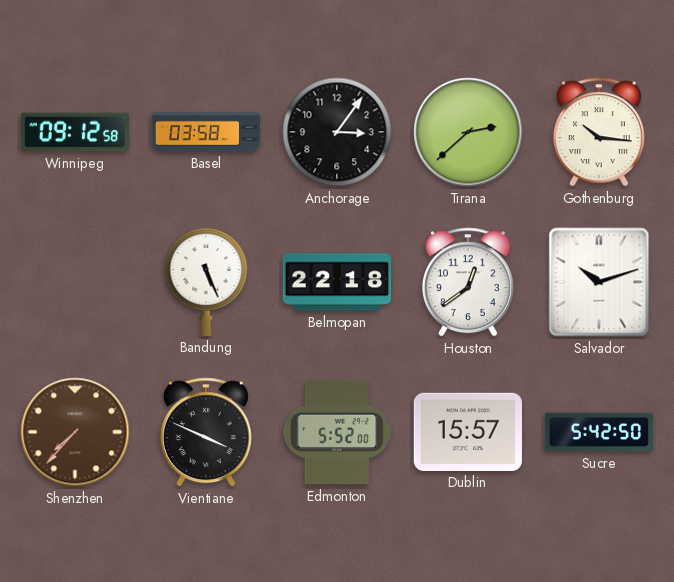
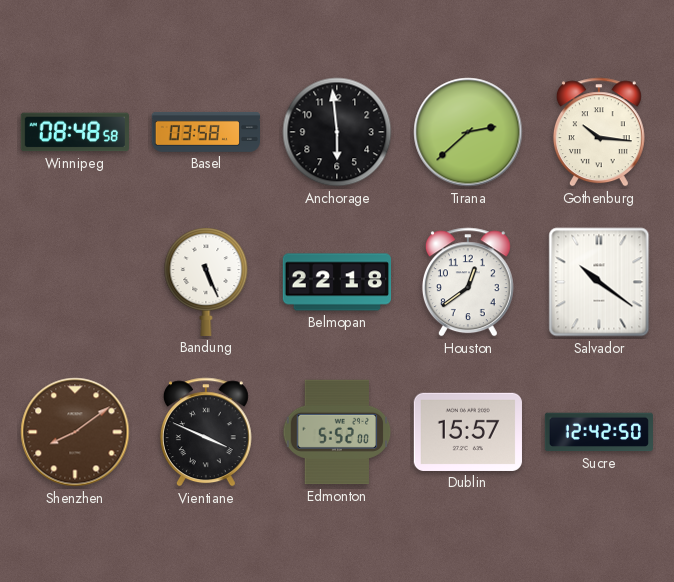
Winnipeg: 09:12 -> 08:48 (75, 132)
Anchorage: 3:06 -> 5:59 (337, 132)
Salvador: 10:12 -> 10:21 (599, 282)
Shenzhen: 7:37 -> 8:09 (75, 432)
Sucre: 5:42 -> 12:42 (599, 432)
